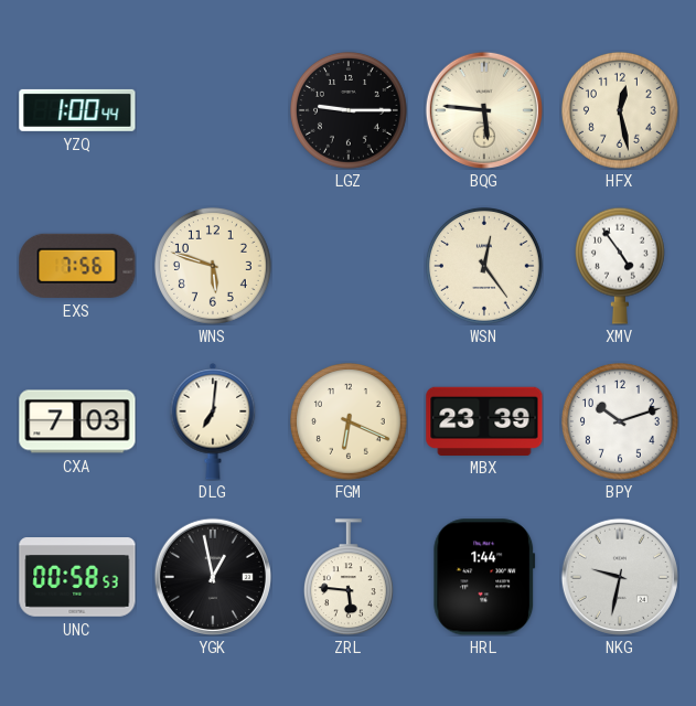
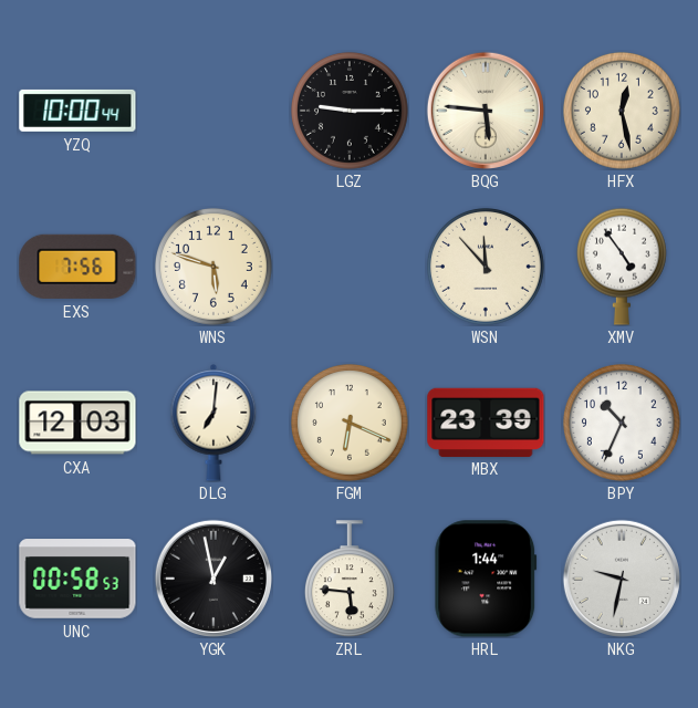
YZQ: 1:00 -> 10:00 (77, 111)
WSN: 12:24 -> 11:53 (486, 267)
CXA: 7:03 -> 12:03 (77, 423)
BPY: 10:12 -> 10:34 (622, 423)
